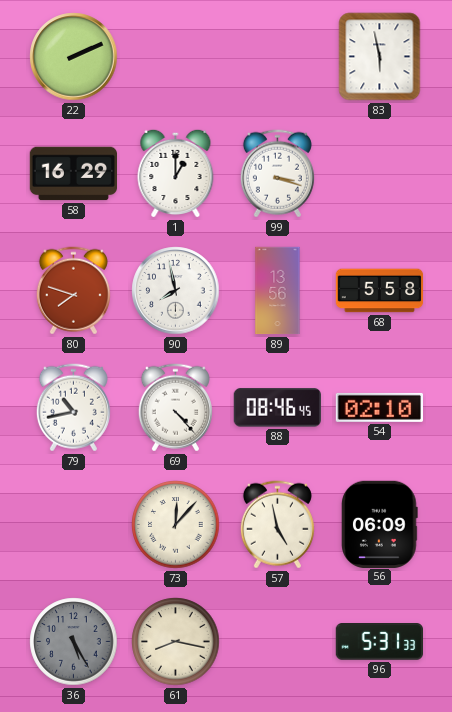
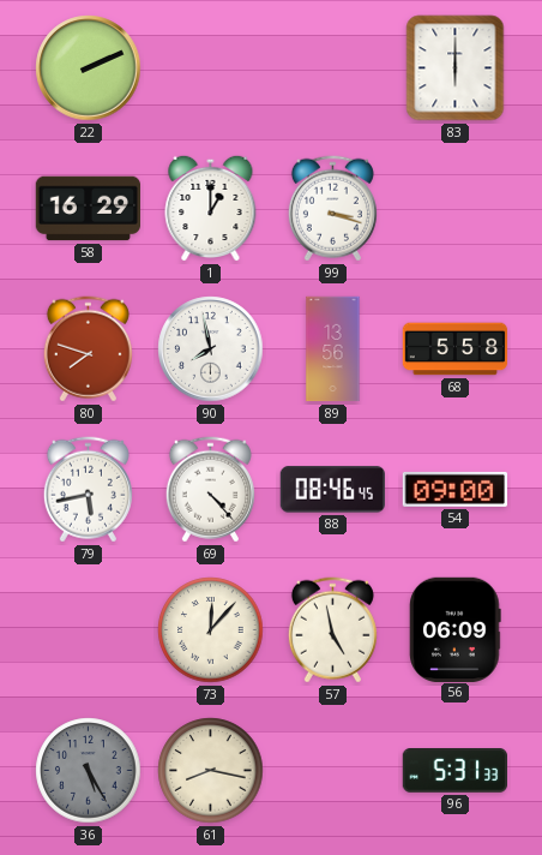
83: 5:58 -> 6:00 (456, 68)
79: 10:43 -> 5:43 (88, 490)
54: 02:10 -> 09:00 (454, 489)
